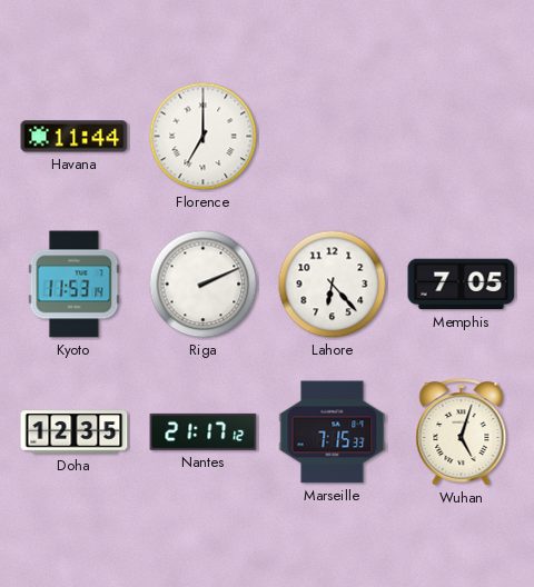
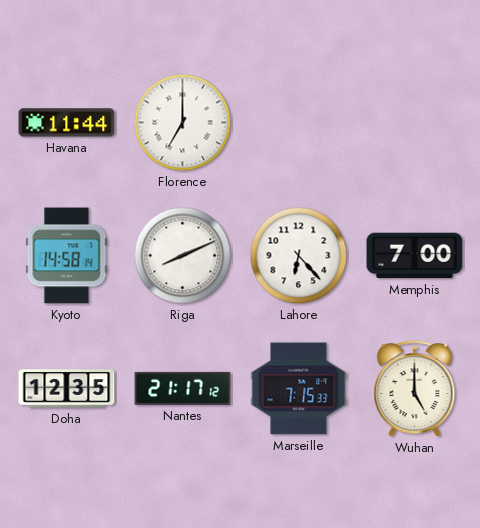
Kyoto: 11:53 -> 14:58 (67, 256)
Riga: 2:11 -> 8:11 (183, 256)
Memphis: 7:05 -> 7:00 (415, 256)
Wuhan: 5:03 -> 5:00 (415, 389)
